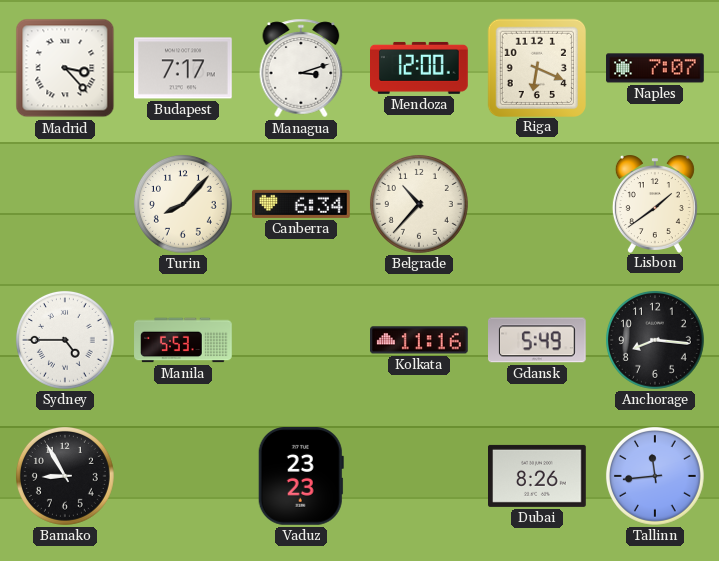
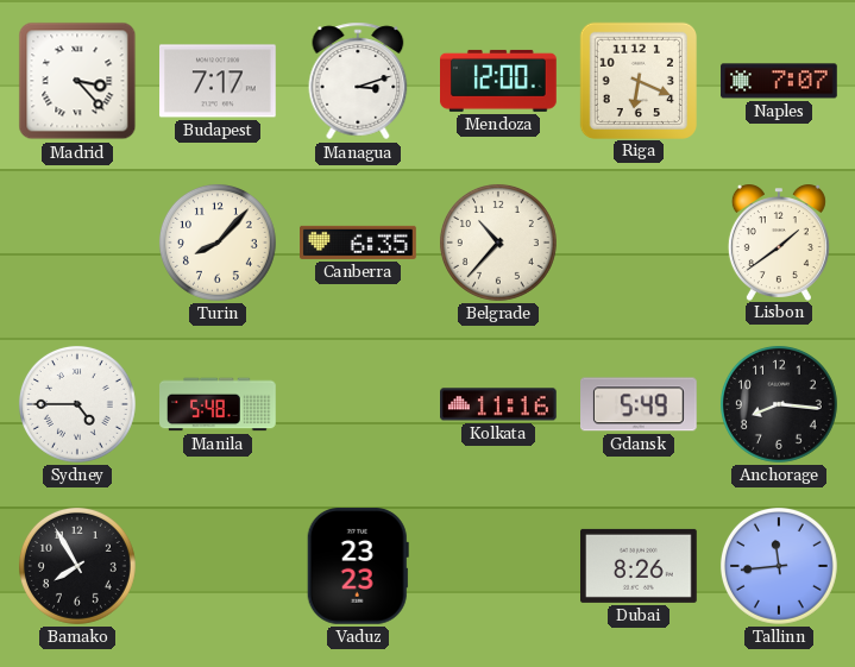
Canberra: 6:34 -> 6:35 (359, 243)
Manila: 5:53 -> 5:48 (218, 404)
Bamako: 8:55 -> 7:55 (77, 566)
